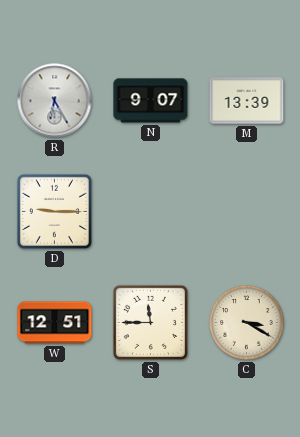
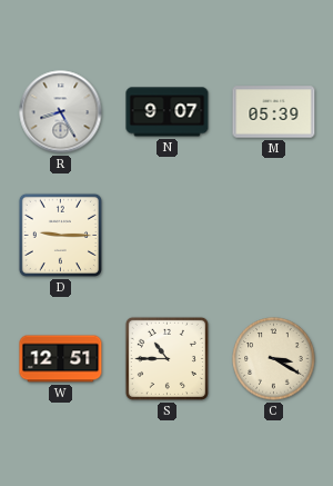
R: 6:25 -> 8:25 (61, 112)
M: 13:39 -> 05:39 (274, 112)
S: 11:45 -> 10:45 (167, 358)
